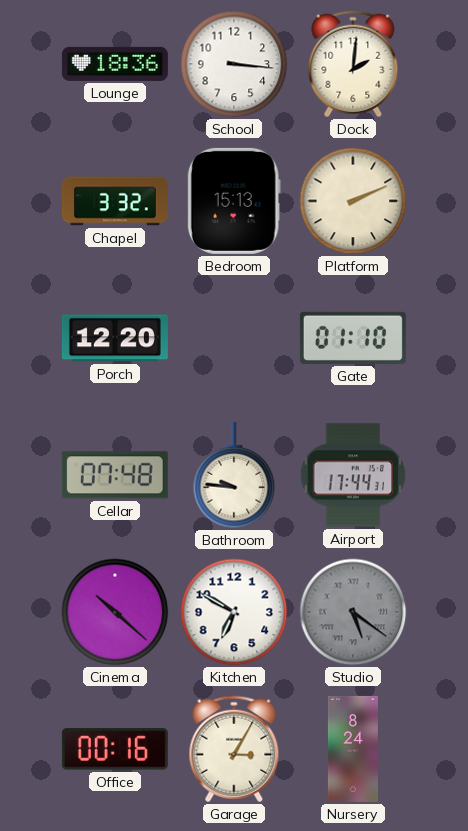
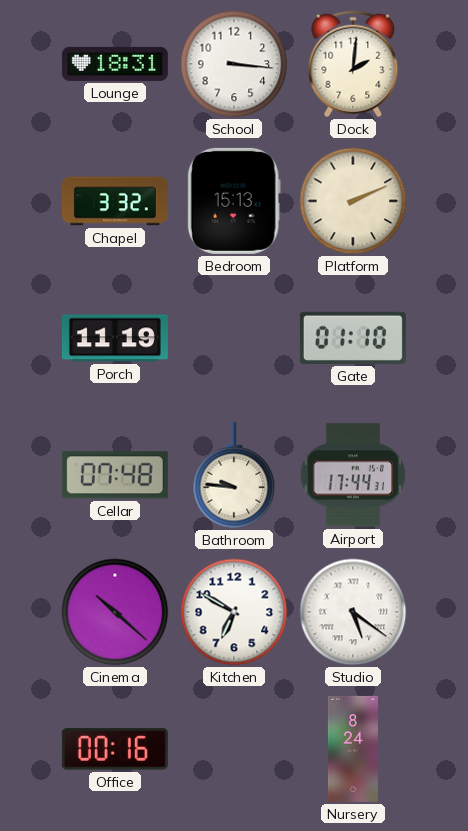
Lounge: 18:36 -> 18:31 (115, 64)
Porch: 12:20 -> 11:19 (115, 338)
Studio dial: grey -> white (353, 612)
Garage: 3:05 -> none (234, 749)
